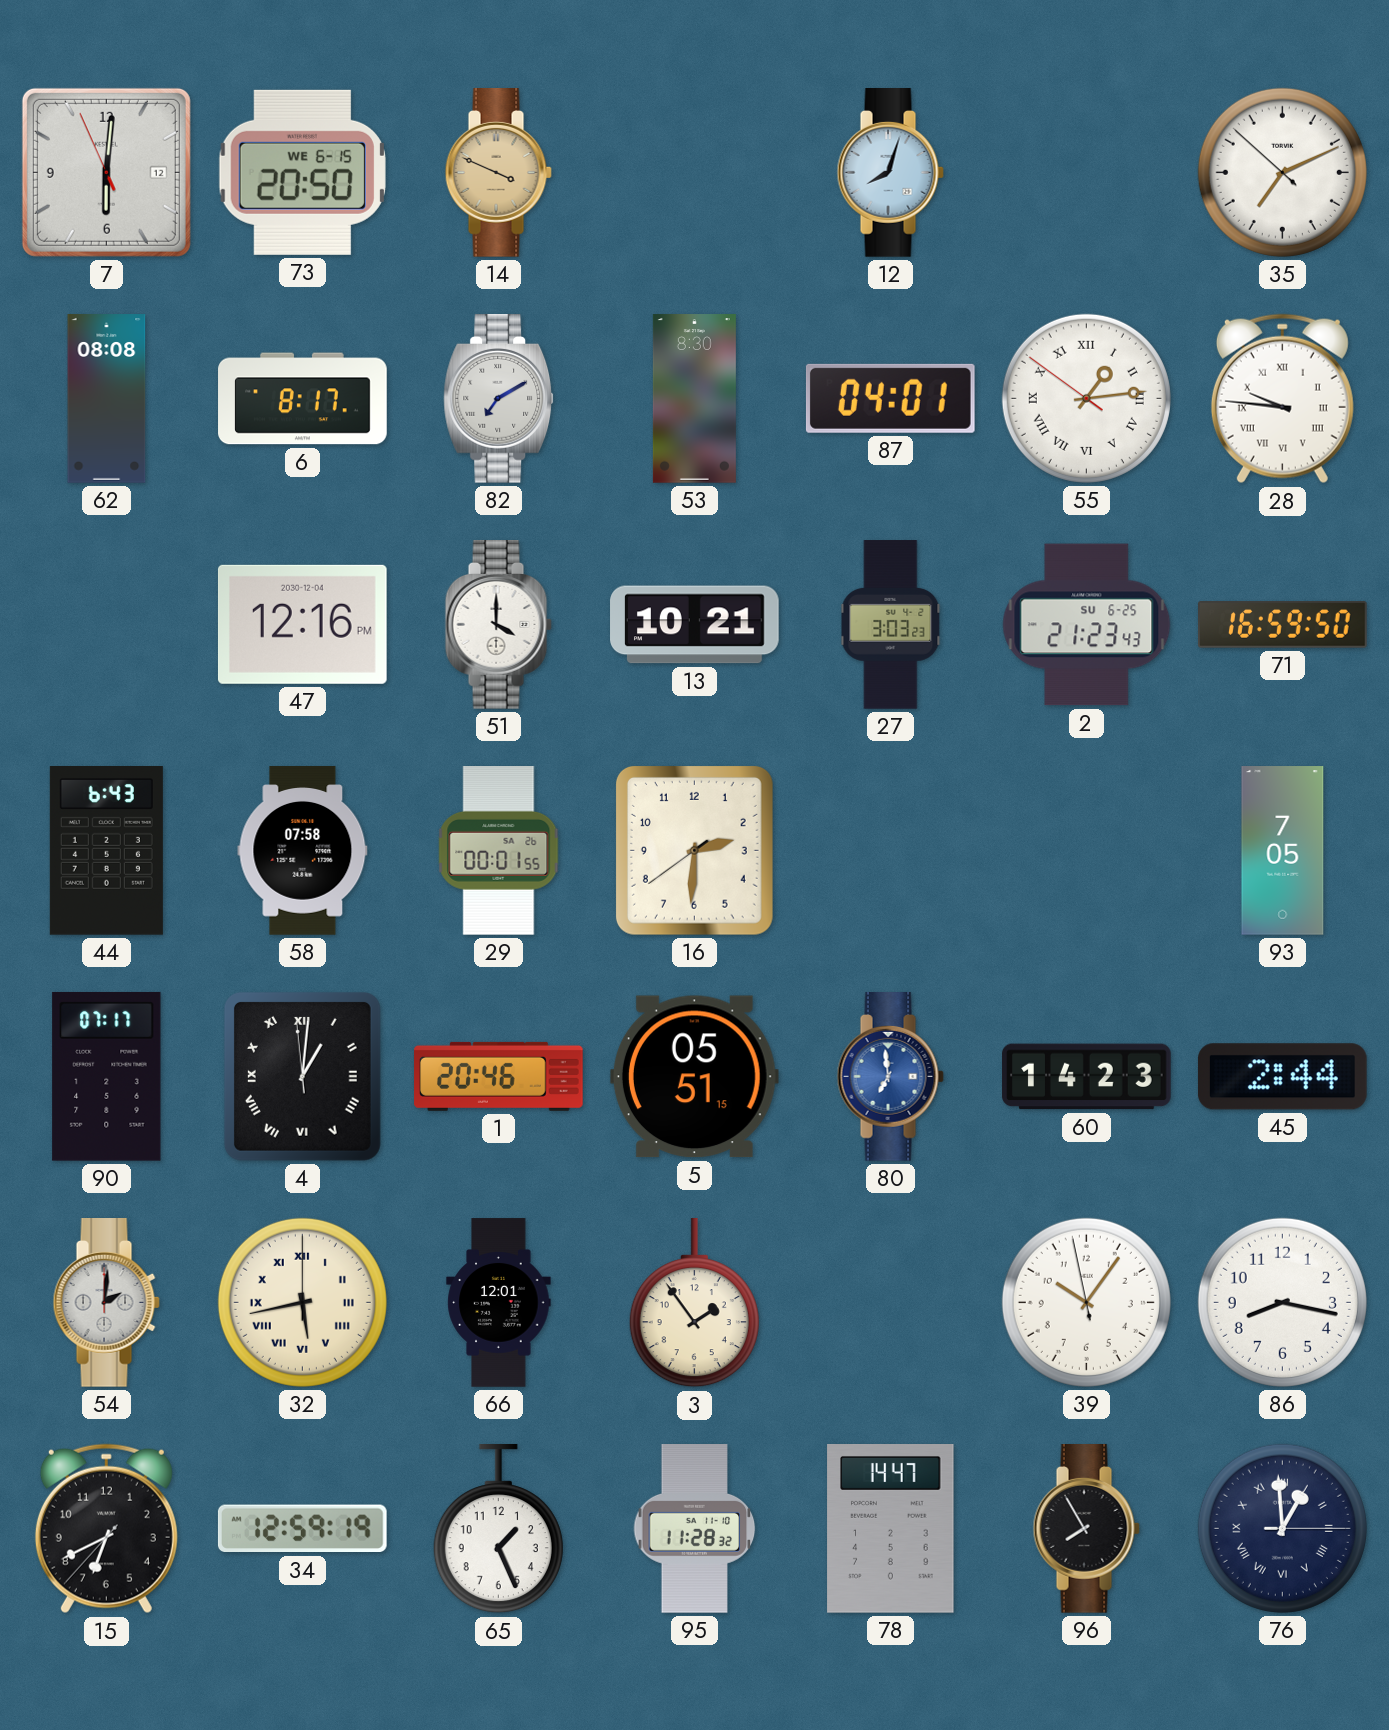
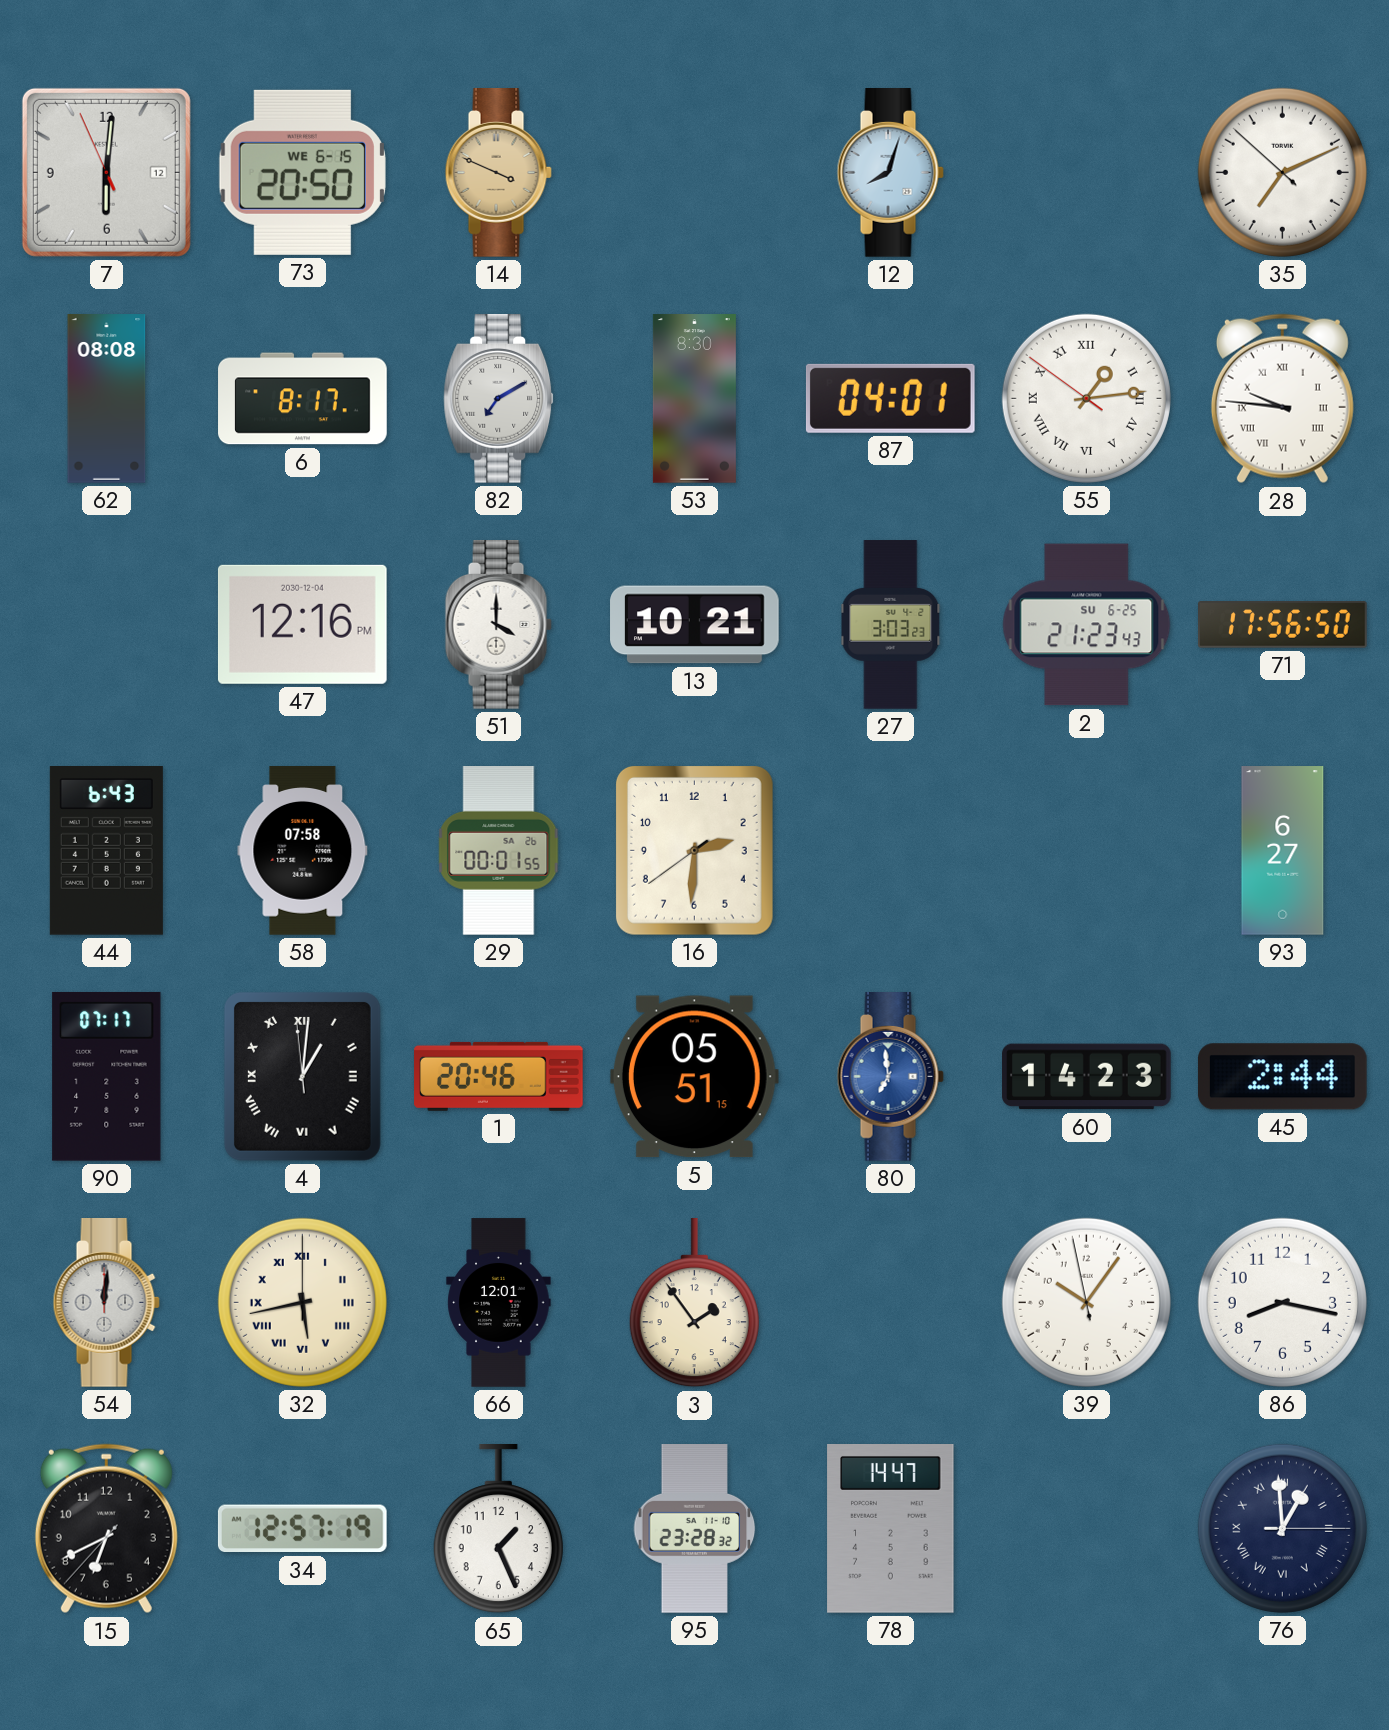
71: 16:59 -> 17:56 (1283, 625)
93: 7:05 -> 6:27 (1283, 851)
54: 2:01 -> 12:01 (106, 1303)
34: 12:59 -> 12:57 (302, 1529)
95: 11:28 -> 23:28 (695, 1529)
96: 7:55 -> none (1086, 1529)
